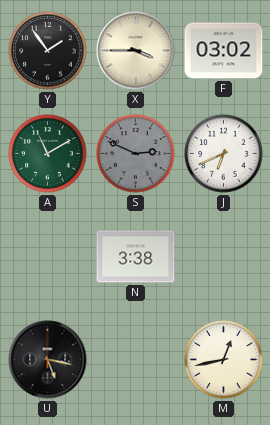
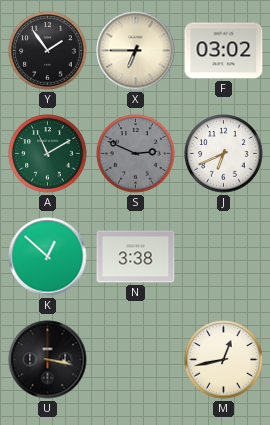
X: 3:45 -> 6:45 (136, 51)
K: none -> 12:52 (48, 257)
U: 5:17 -> 3:17 (48, 360)
